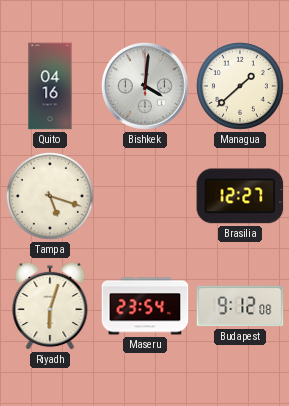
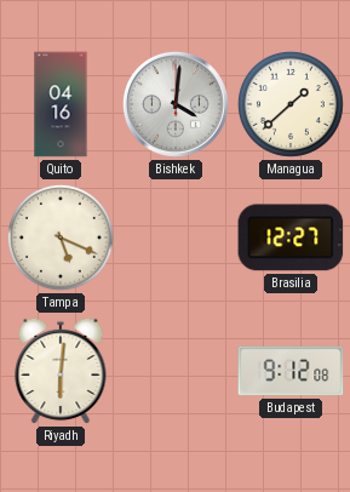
Tampa: 5:18 -> 5:19 (61, 238)
Riyadh: 6:03 -> 6:01 (61, 371)
Maseru: 23:54 -> none (145, 306)
